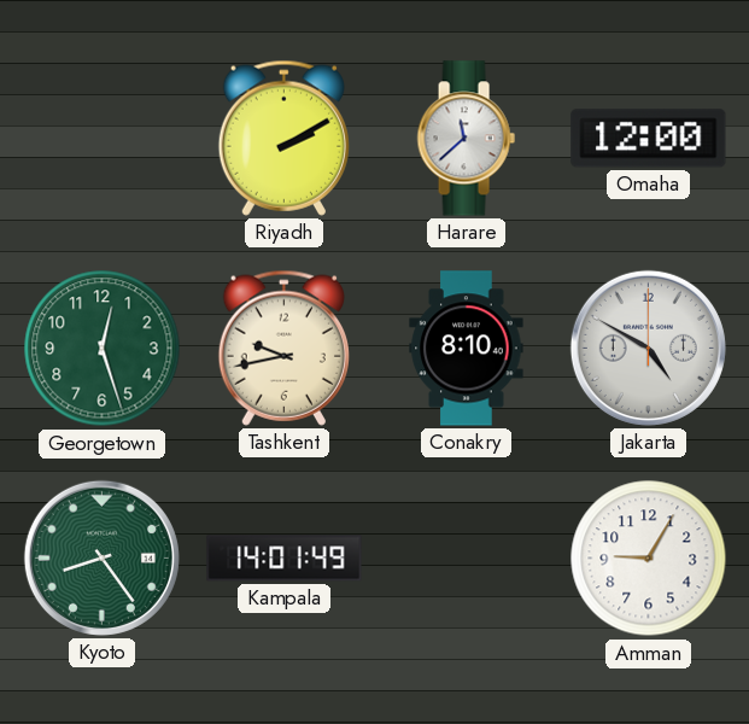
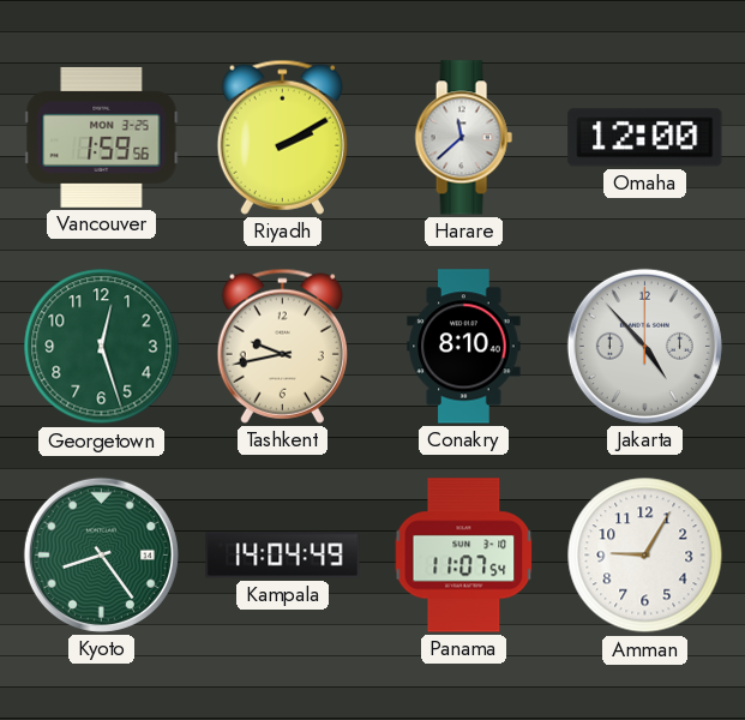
Vancouver: none -> 1:59 (102, 137)
Jakarta: 4:50 -> 4:53 (644, 346)
Kampala: 14:01 -> 14:04 (283, 556)
Panama: none -> 11:07 (464, 556)
